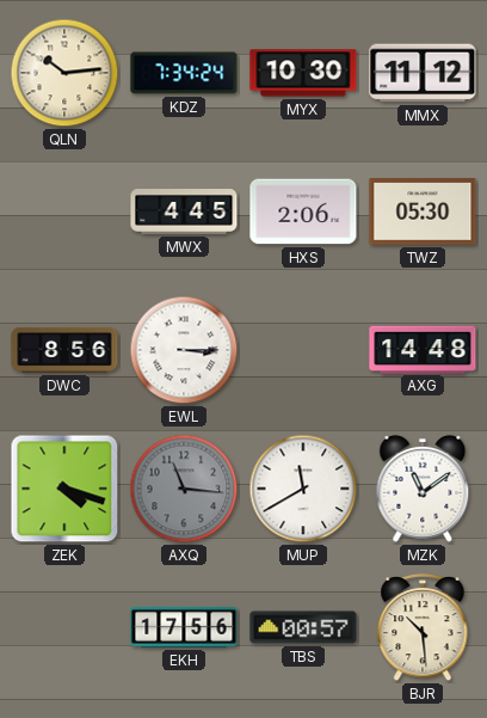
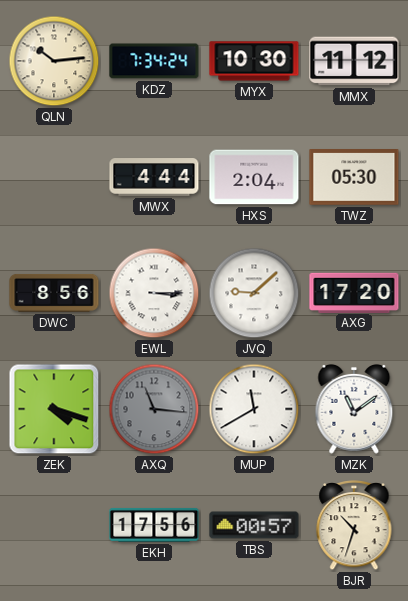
MWX: 4:45 -> 4:44 (154, 177)
HXS: 2:06 -> 2:04 (254, 177)
JVQ: none -> 9:08 (254, 293)
AXG: 14:48 -> 17:20 (354, 292)
BJR: 10:29 -> 10:33 (354, 525)
